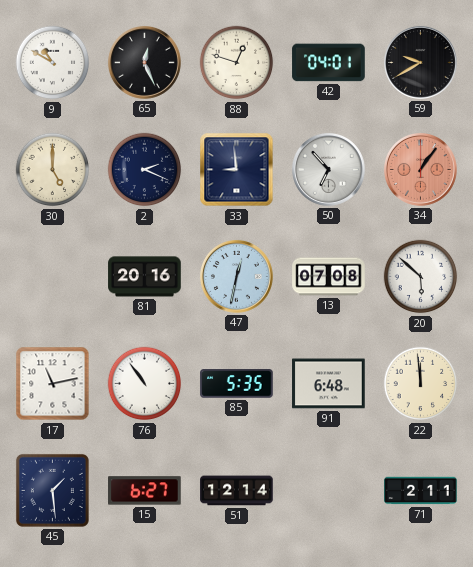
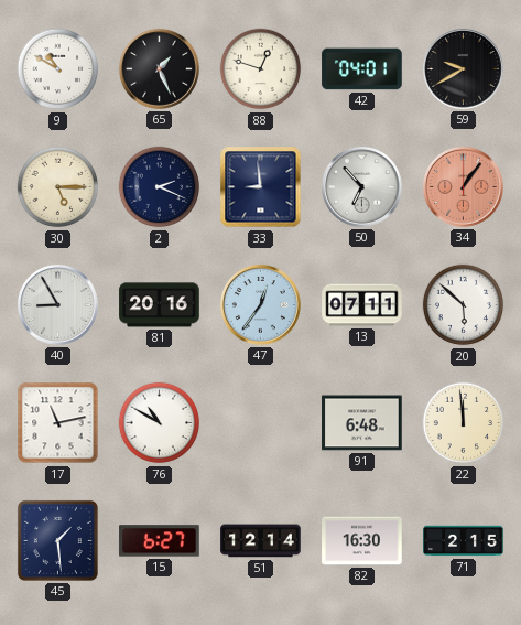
65: 12:26 -> 1:26 (159, 68)
30: 5:00 -> 5:15 (58, 187)
40: none -> 8:55 (57, 304)
47: 12:32 -> 12:36 (260, 304)
13: 07:08 -> 07:11 (362, 305)
76: 10:54 -> 10:50 (160, 423)
85: 5:35 -> none (237, 384)
82: none -> 16:30 (362, 541)
71: 2:11 -> 2:15 (464, 541)
